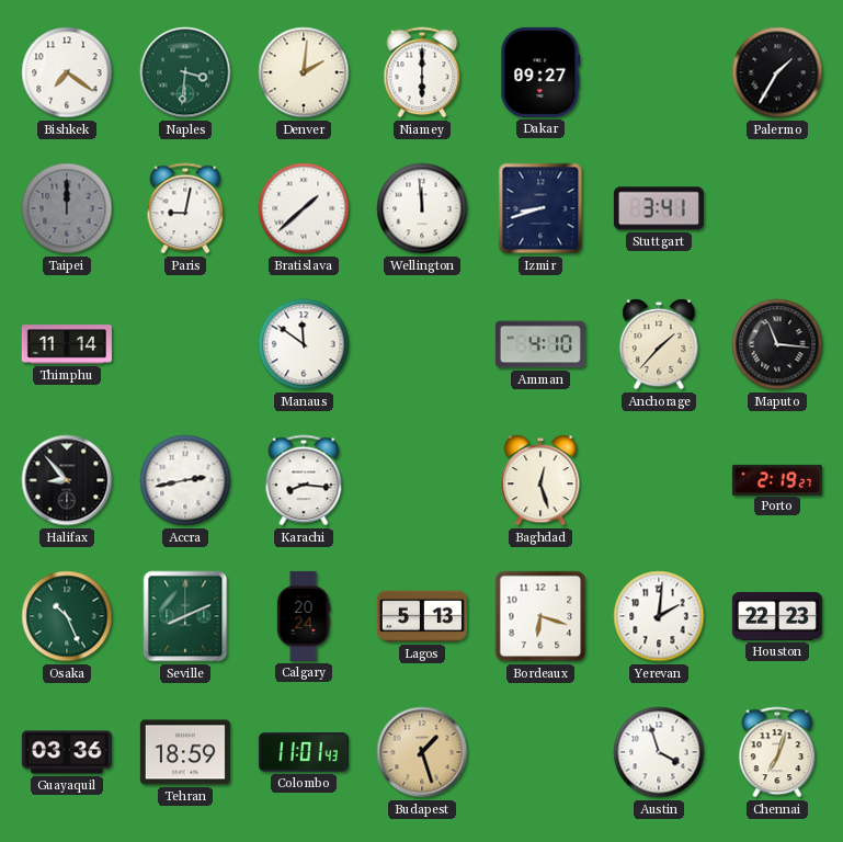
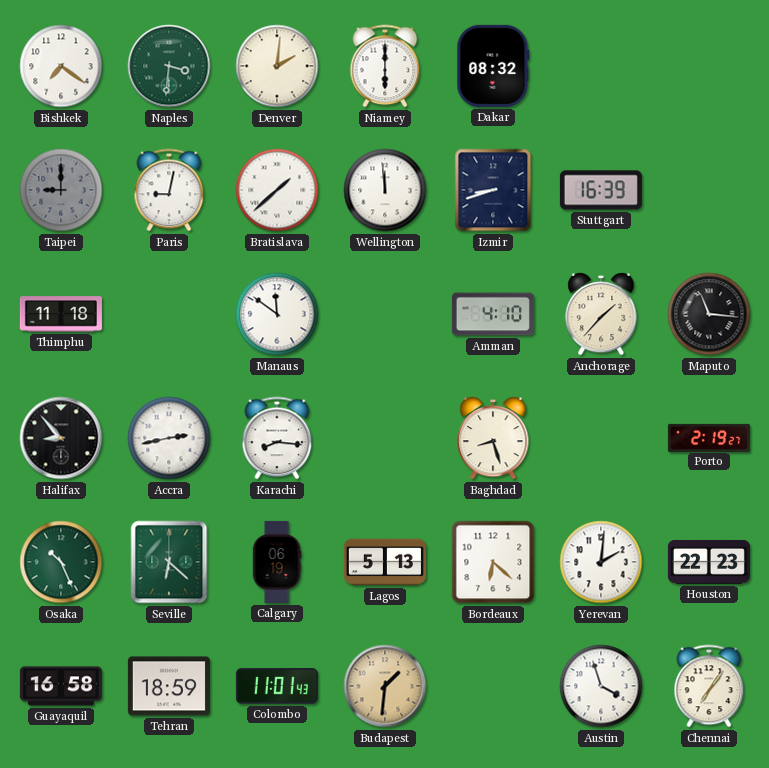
Dakar: 09:27 -> 08:32 (493, 66)
Palermo: 1:35 -> none (777, 72)
Taipei: 12:00 -> 9:00 (61, 190)
Stuttgart: 3:41 -> 16:39 (601, 190)
Thimphu: 11:14 -> 11:18 (61, 314)
Baghdad: 12:27 -> 8:27 (493, 438)
Seville: 8:11 -> 6:22 (169, 562)
Calgary: 20:24 -> 06:19 (277, 562)
Bordeaux: 6:18 -> 6:22 (493, 562)
Guayaquil: 03:36 -> 16:58 (61, 686)
Budapest: 1:27 -> 1:31 (385, 686)
Chennai: 7:03 -> 7:06 (709, 686)
